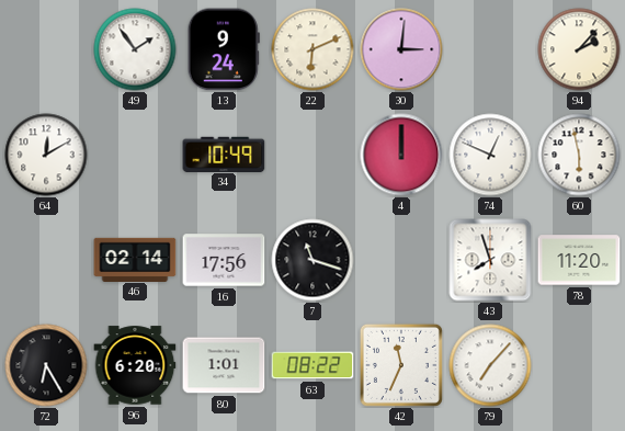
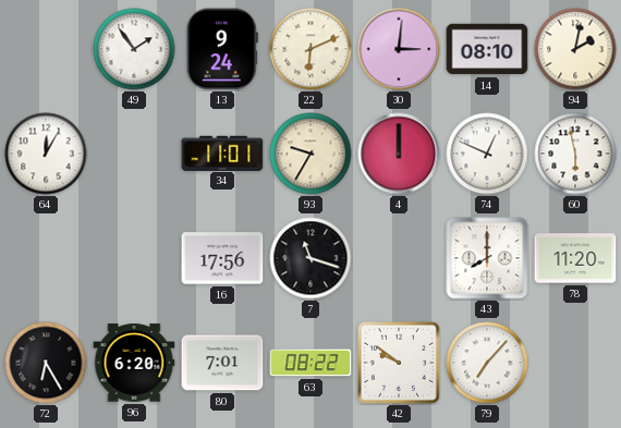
14: none -> 08:10 (487, 49)
94: 2:07 -> 2:02 (575, 49)
64: 12:10 -> 12:05 (46, 154)
34: 10:49 -> 11:01 (222, 152)
93: none -> 9:35 (310, 154)
46: 02:14 -> none (135, 259)
43: 7:57 -> 8:00 (487, 258)
80: 1:01 -> 7:01 (222, 363)
42: 11:34 -> 9:51 (399, 363)
